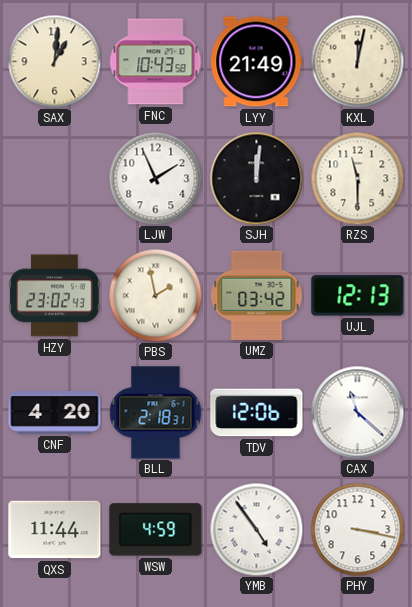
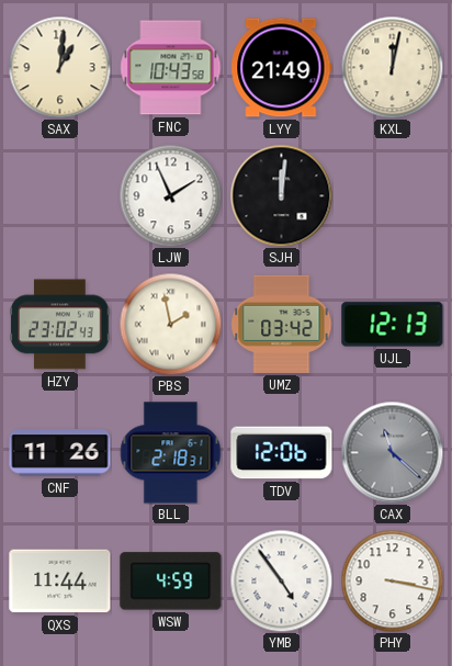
RZS: 11:30 -> none (357, 178)
CNF: 4:20 -> 11:26 (60, 453)
CAX dial: white -> grey (392, 452)
